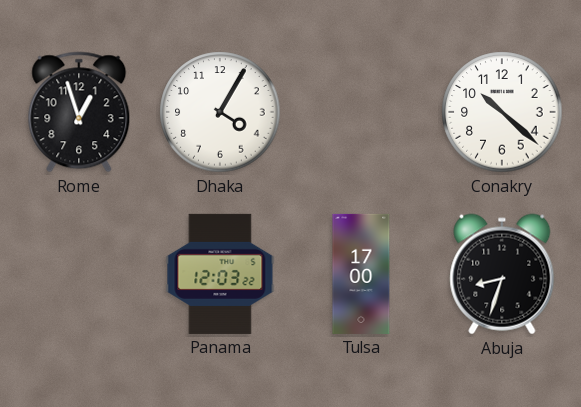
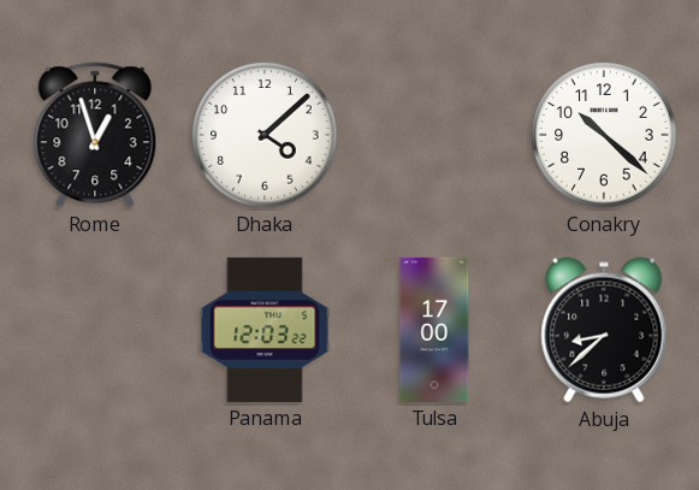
Dhaka: 4:05 -> 4:08 (265, 135)
Abuja: 8:33 -> 8:38 (604, 330)
